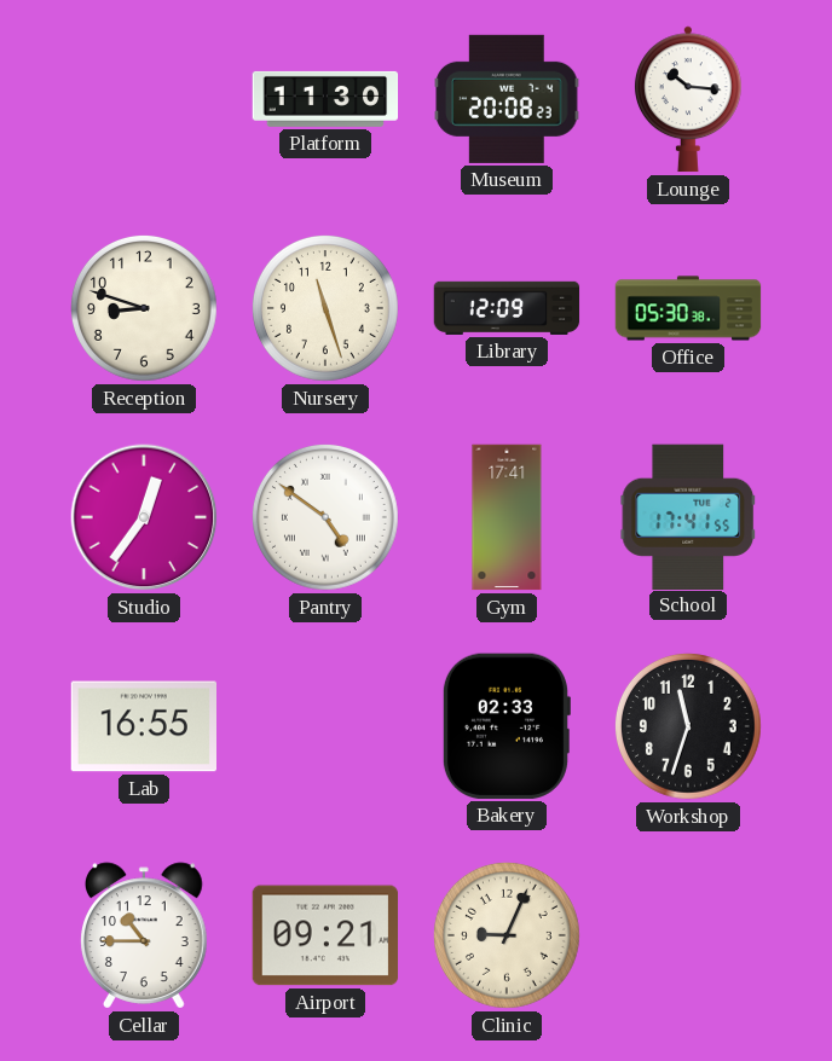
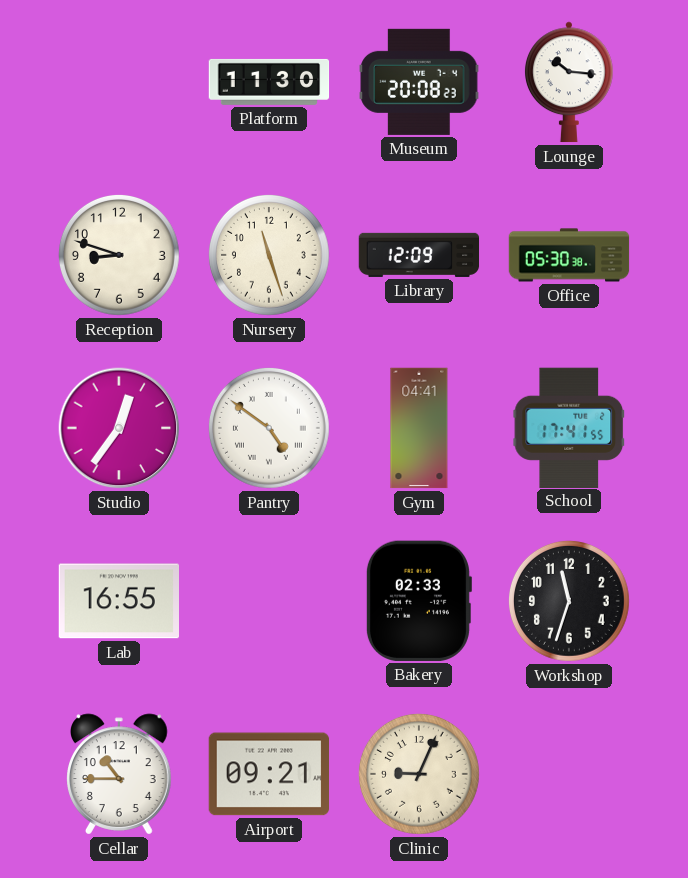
Gym: 17:41 -> 04:41 (419, 428)
